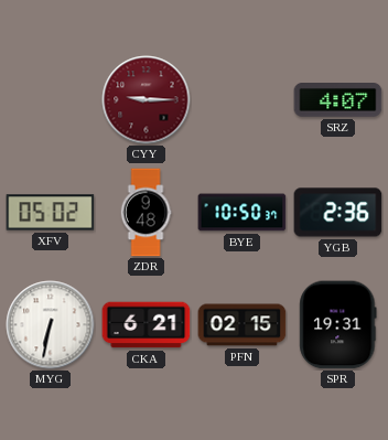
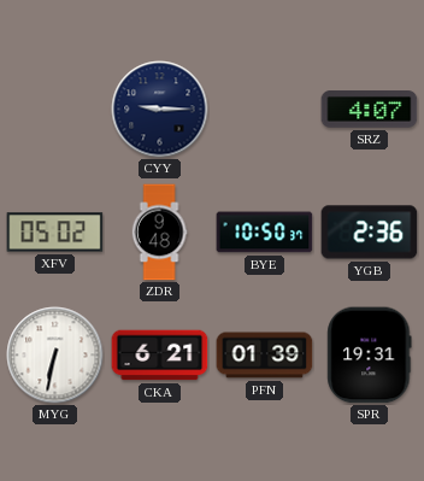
CYY dial: burgundy -> navy (160, 110)
PFN: 02:15 -> 01:39 (265, 356)
